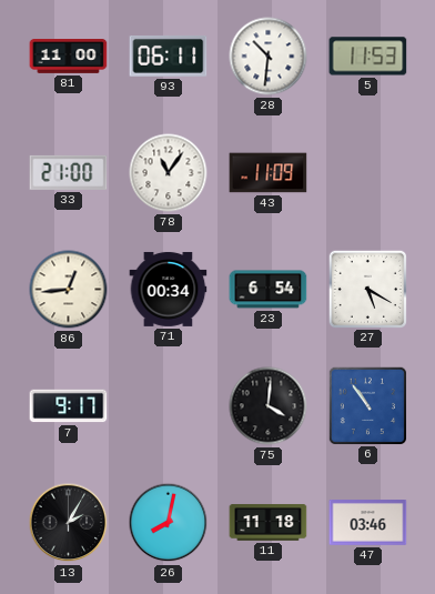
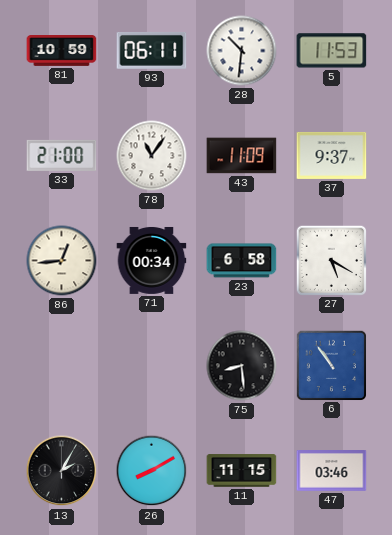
81: 11:00 -> 10:59 (62, 51)
37: none -> 9:37 (332, 155)
23: 6:54 -> 6:58 (242, 261)
7: 9:17 -> none (69, 406)
75: 4:01 -> 8:29 (242, 366)
26: 8:02 -> 8:10 (152, 471)
11: 11:18 -> 11:15 (242, 471)
